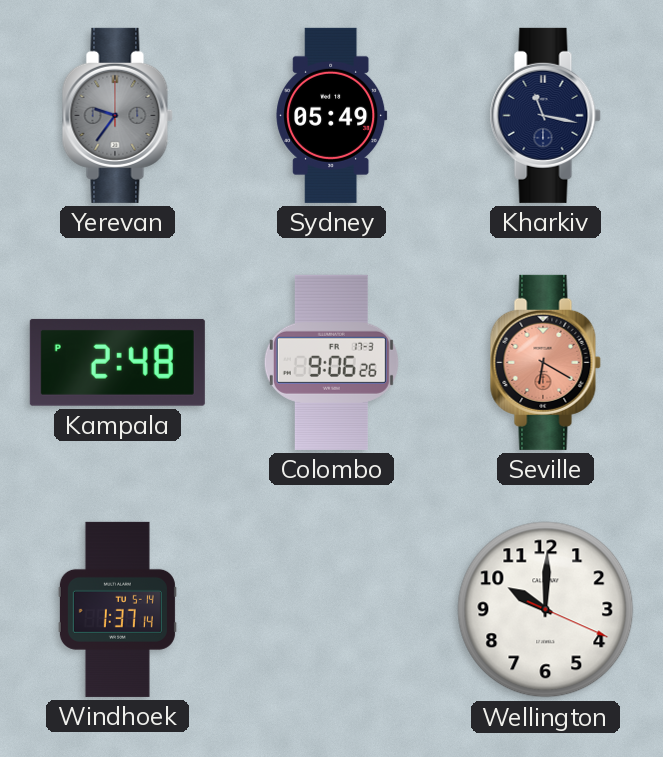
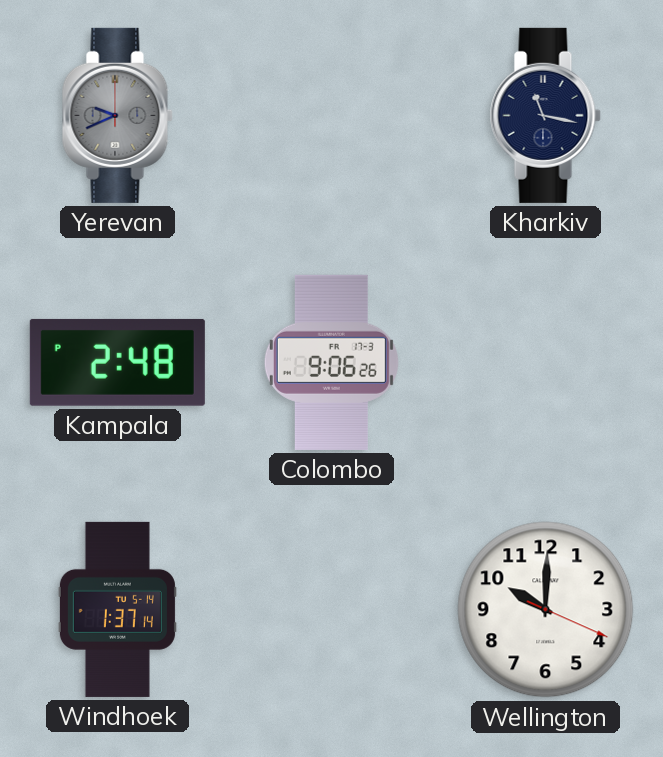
Yerevan: 9:36 -> 9:41 (117, 115)
Sydney: 05:49 -> none (332, 115)
Seville: 6:20 -> none (545, 362)
